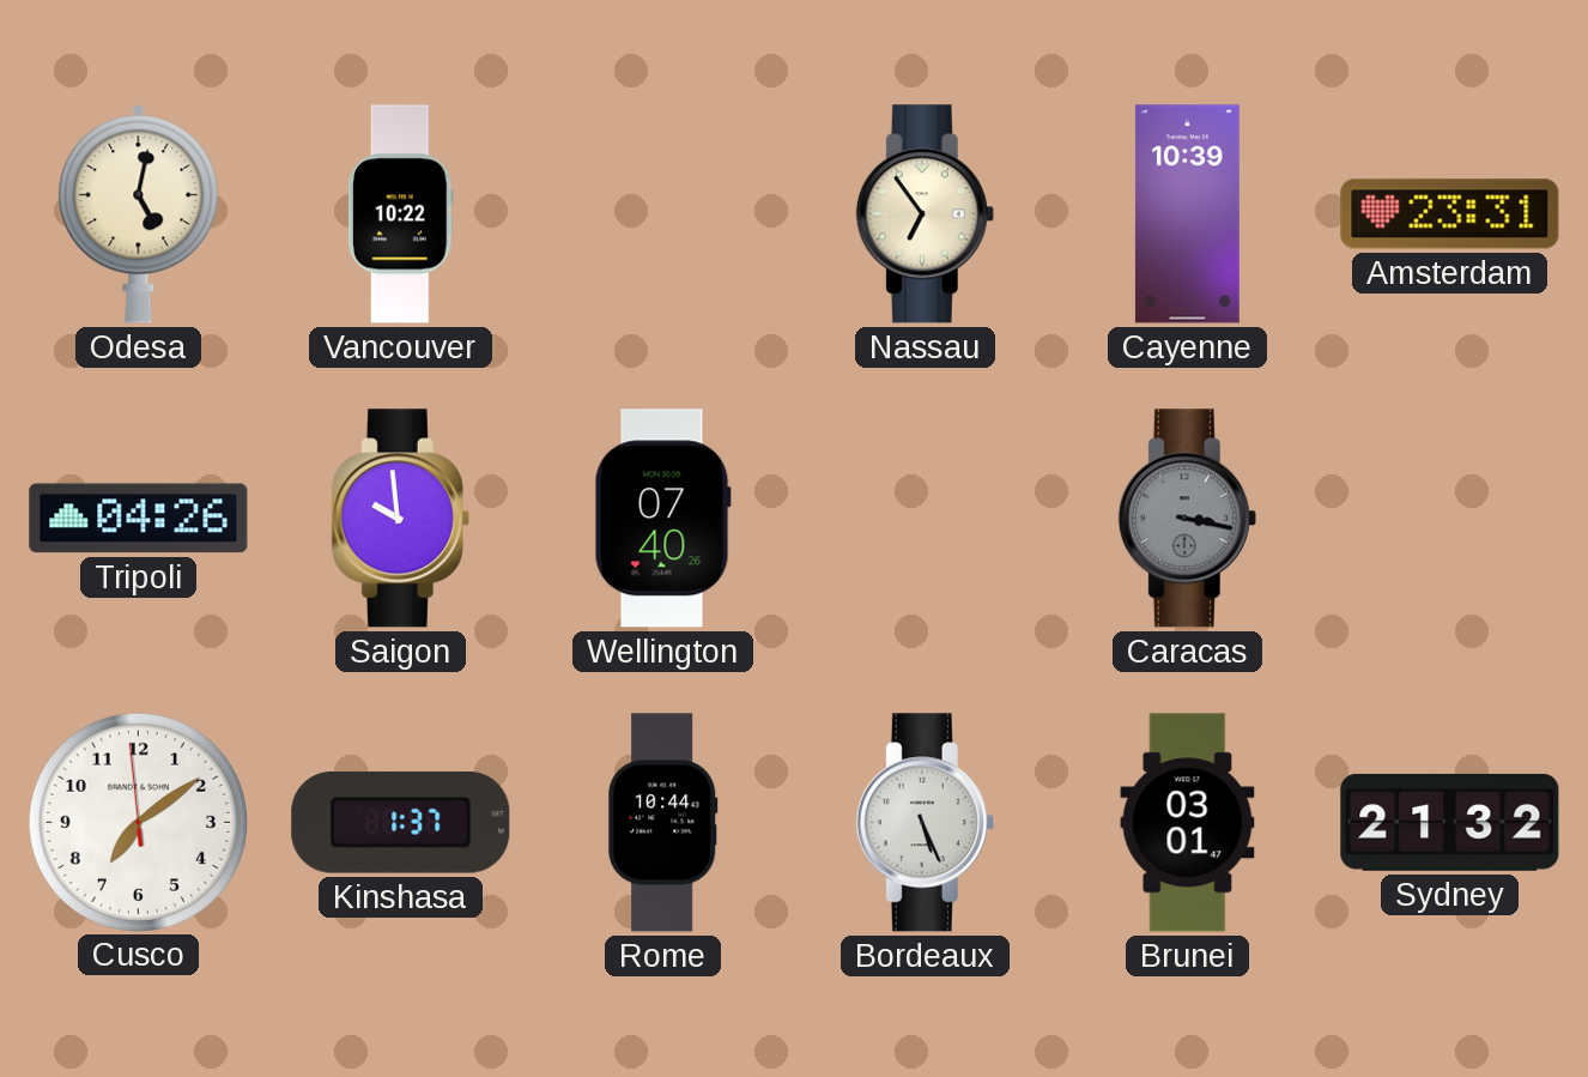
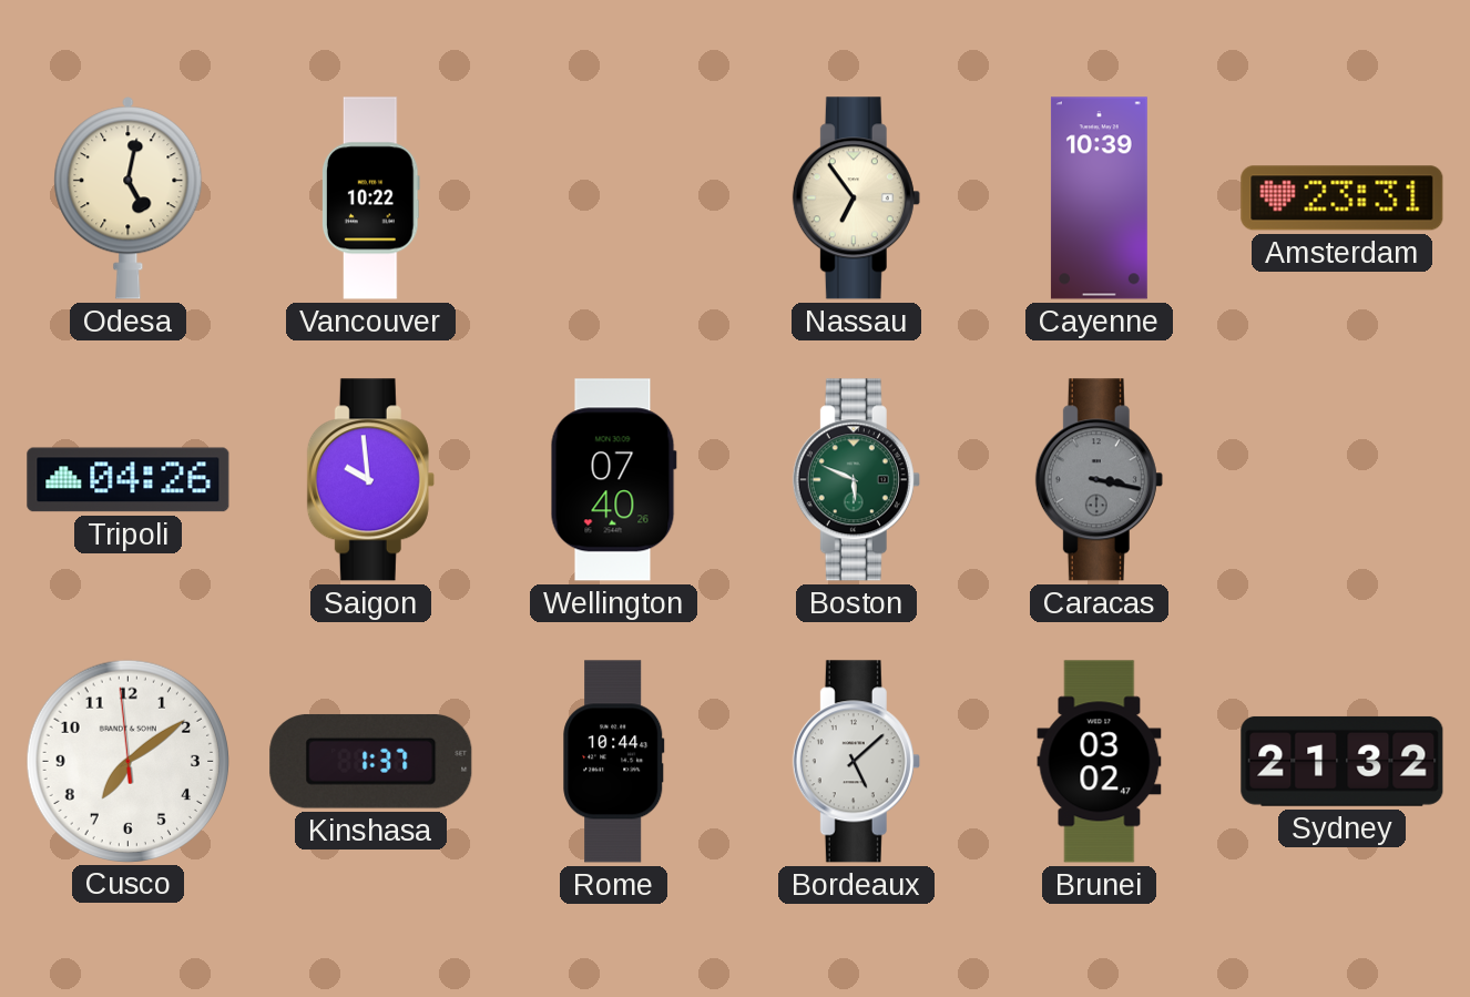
Boston: none -> 5:49 (856, 480)
Bordeaux: 5:26 -> 5:08 (856, 762)
Brunei: 03:01 -> 03:02 (1100, 762)
